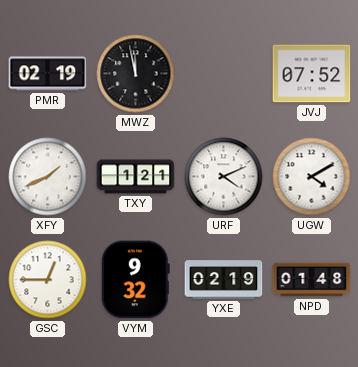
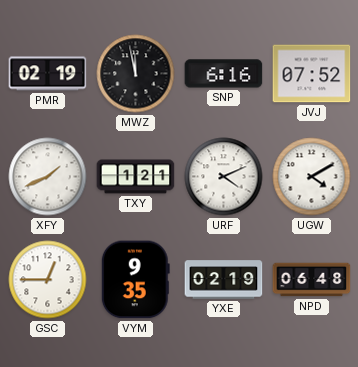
SNP: none -> 6:16 (224, 74)
VYM: 9:32 -> 9:35 (135, 280)
NPD: 01:48 -> 06:48 (312, 280)
